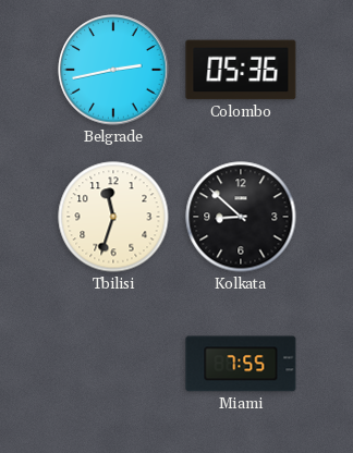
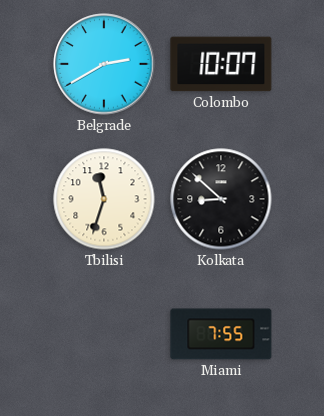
Belgrade: 2:43 -> 2:40 (104, 64)
Colombo: 05:36 -> 10:07 (221, 64)
